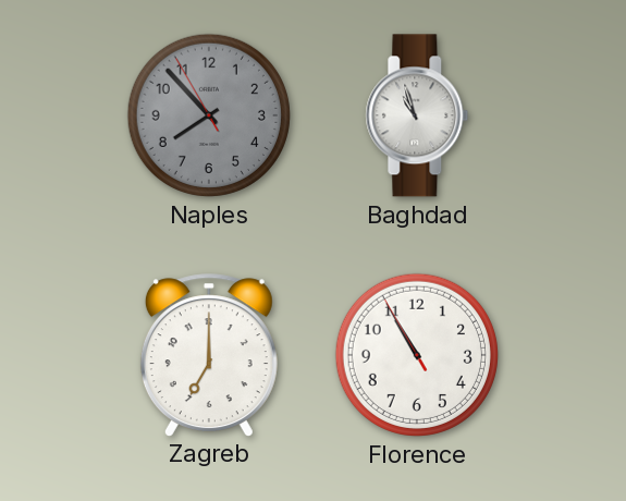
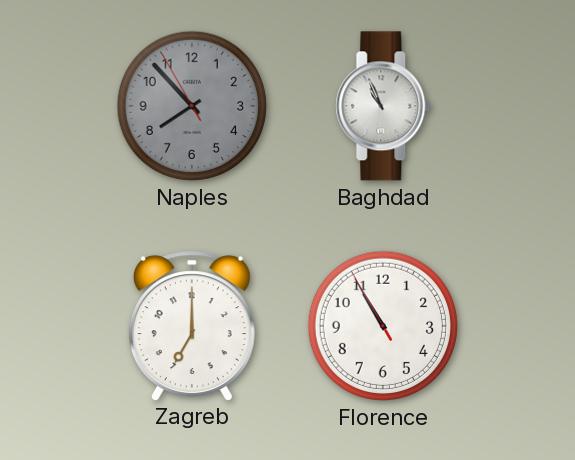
Baghdad: 10:57 -> 10:56 (383, 106)
